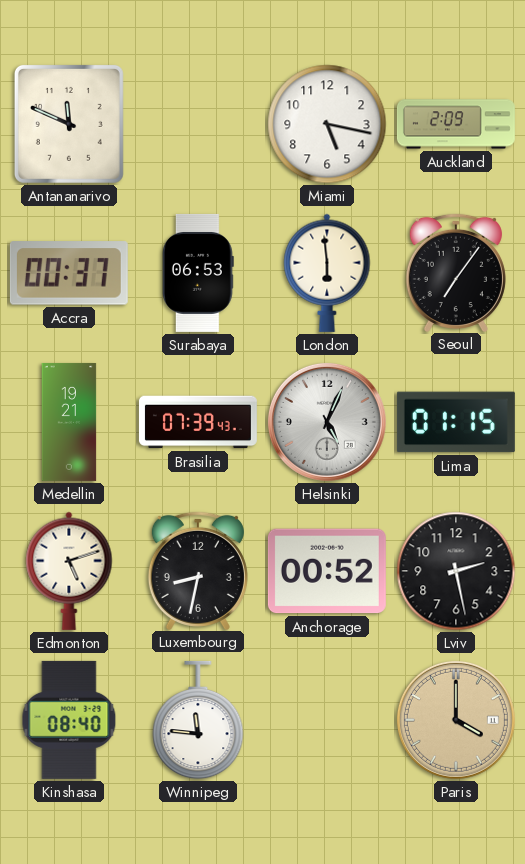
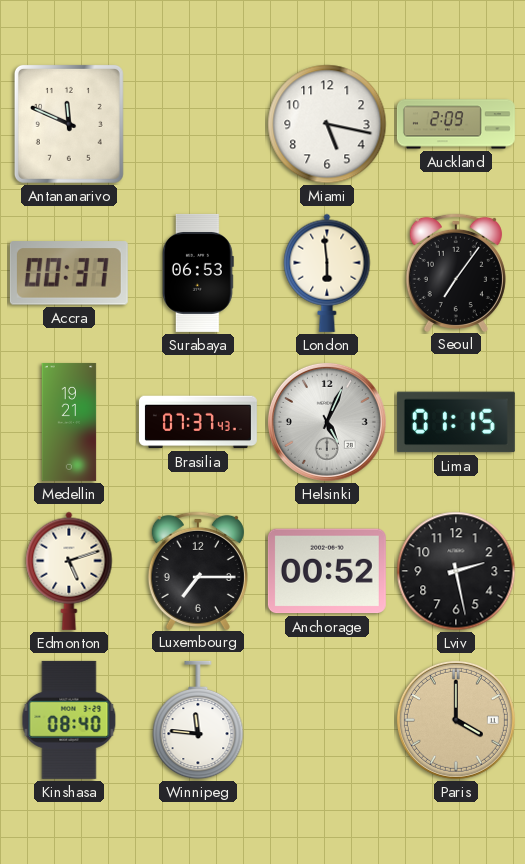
Brasilia: 07:39 -> 07:37 (198, 422)
Luxembourg: 8:32 -> 7:15 (198, 570)
